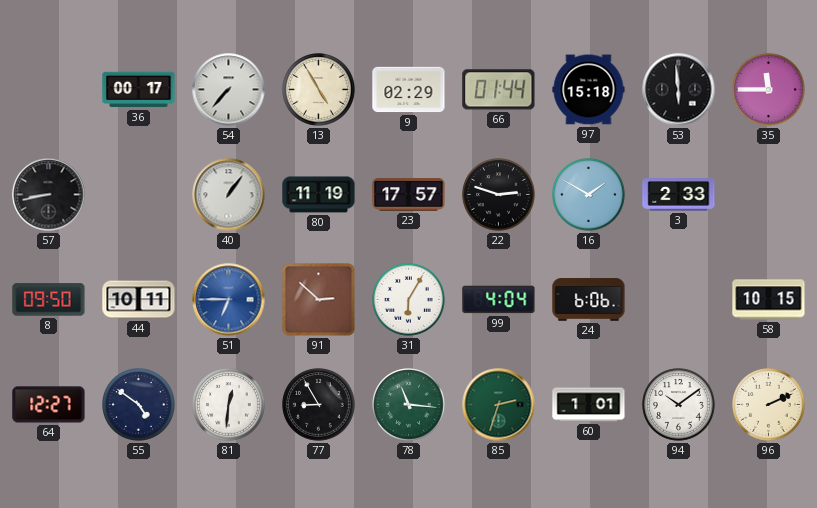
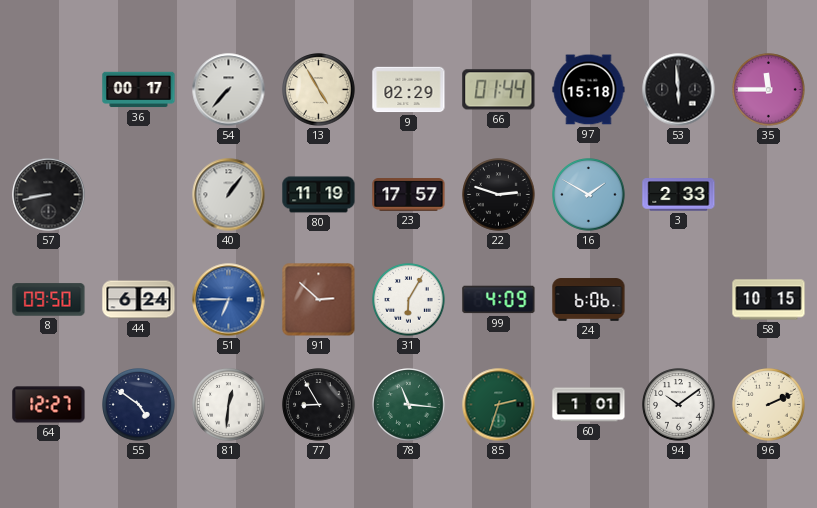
44: 10:11 -> 6:24 (139, 300)
99: 4:04 -> 4:09 (499, 300)
